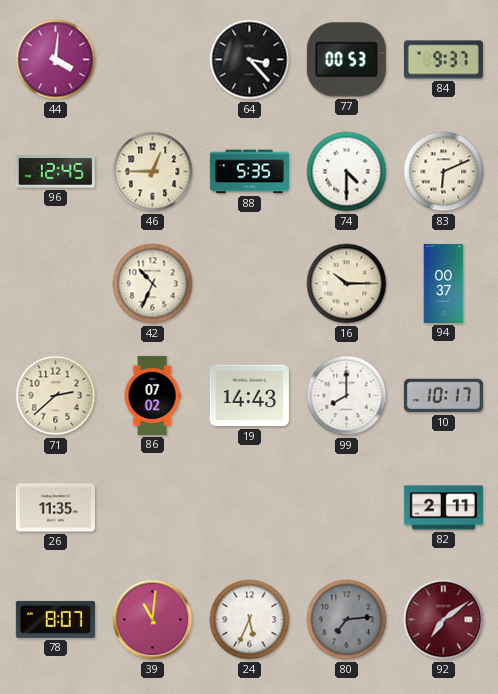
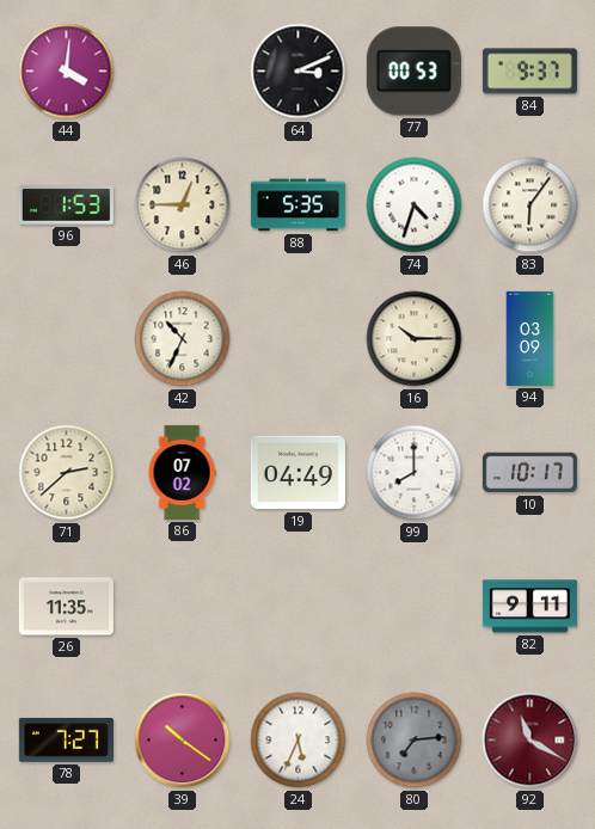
64: 3:23 -> 3:11 (299, 72)
96: 12:45 -> 1:53 (66, 205)
74: 4:30 -> 4:33 (415, 205)
83: 6:11 -> 6:06 (530, 205)
94: 00:37 -> 03:09 (530, 338)
19: 14:43 -> 04:49 (297, 473)
82: 2:11 -> 9:11 (529, 607)
78: 8:07 -> 7:27 (66, 739)
39: 11:01 -> 10:21 (183, 741)
92: 7:09 -> 11:20 (530, 741)
